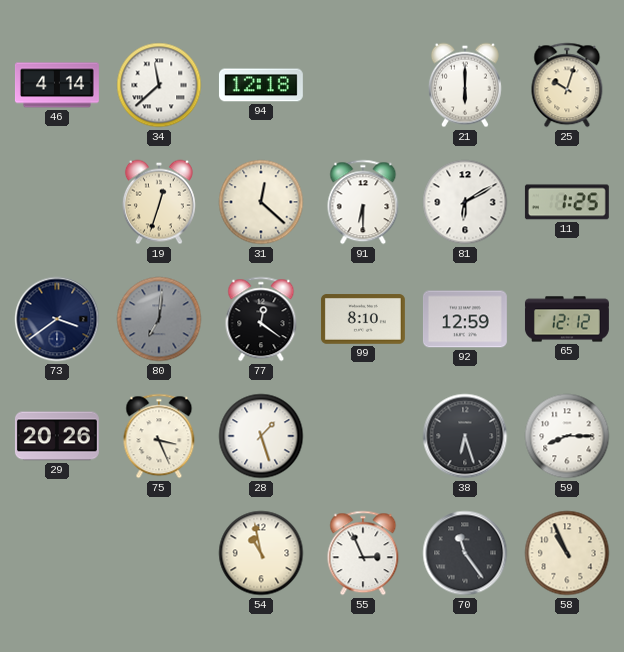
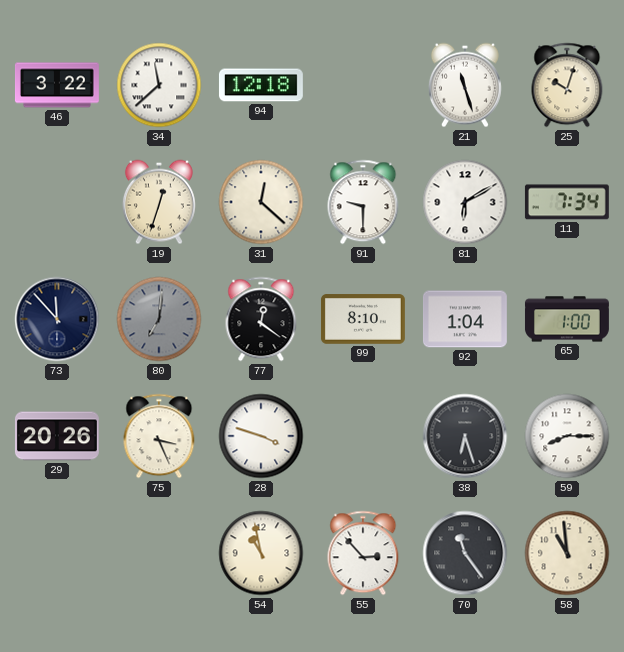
46: 4:14 -> 3:22 (57, 85)
21: 6:00 -> 11:27 (465, 85)
91: 6:30 -> 9:30 (363, 202)
11: 1:25 -> 7:34 (567, 202)
73: 3:39 -> 11:53 (57, 319)
92: 12:59 -> 1:04 (465, 319)
65: 12:12 -> 1:00 (567, 319)
28: 1:27 -> 3:48 (261, 436)
55: 2:56 -> 2:53 (363, 553)
58: 10:56 -> 10:59 (567, 553)
